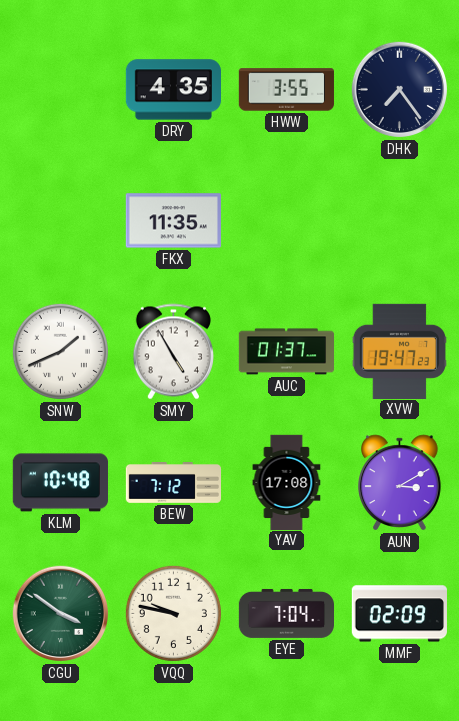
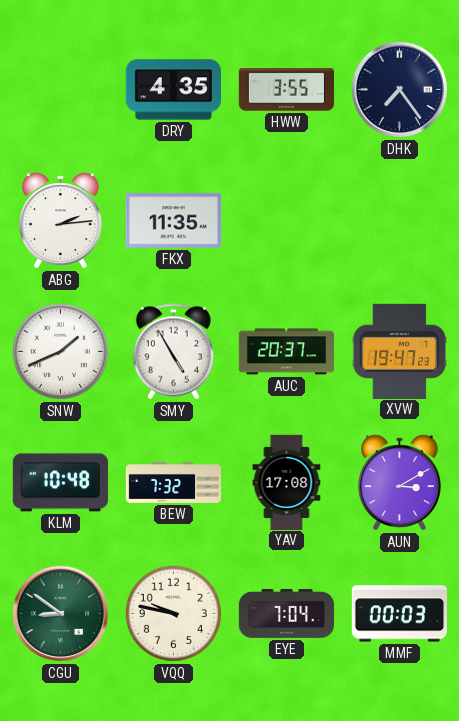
ABG: none -> 2:14 (61, 221)
AUC: 01:37 -> 20:37 (286, 352)
BEW: 7:12 -> 7:32 (173, 483)
CGU: 3:51 -> 8:51 (61, 614)
MMF: 02:09 -> 00:03 (399, 614)
